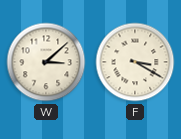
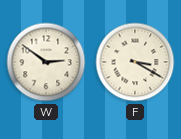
W: 3:08 -> 2:51 (46, 62)
